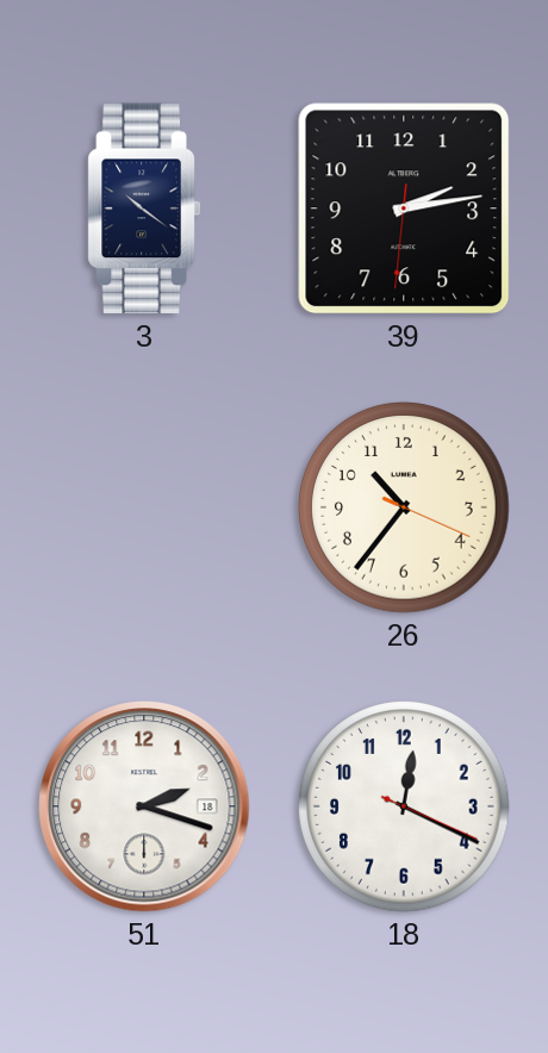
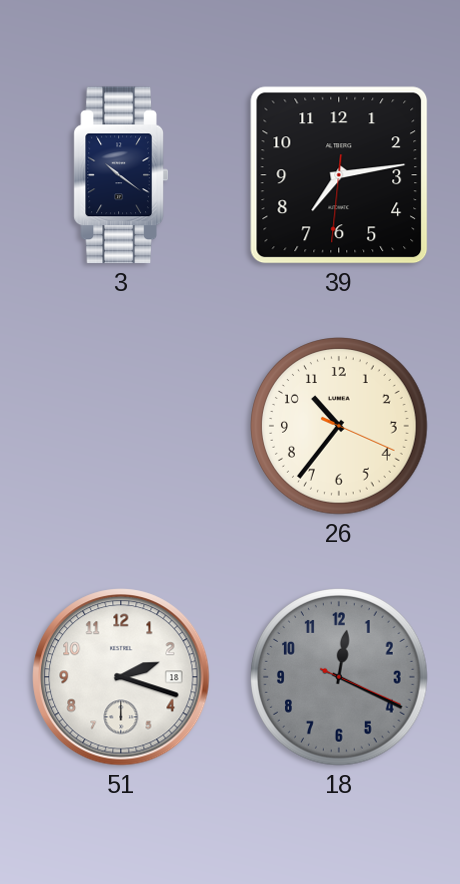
39: 2:13 -> 7:13 (339, 175)
18 dial: white -> grey (339, 677)
